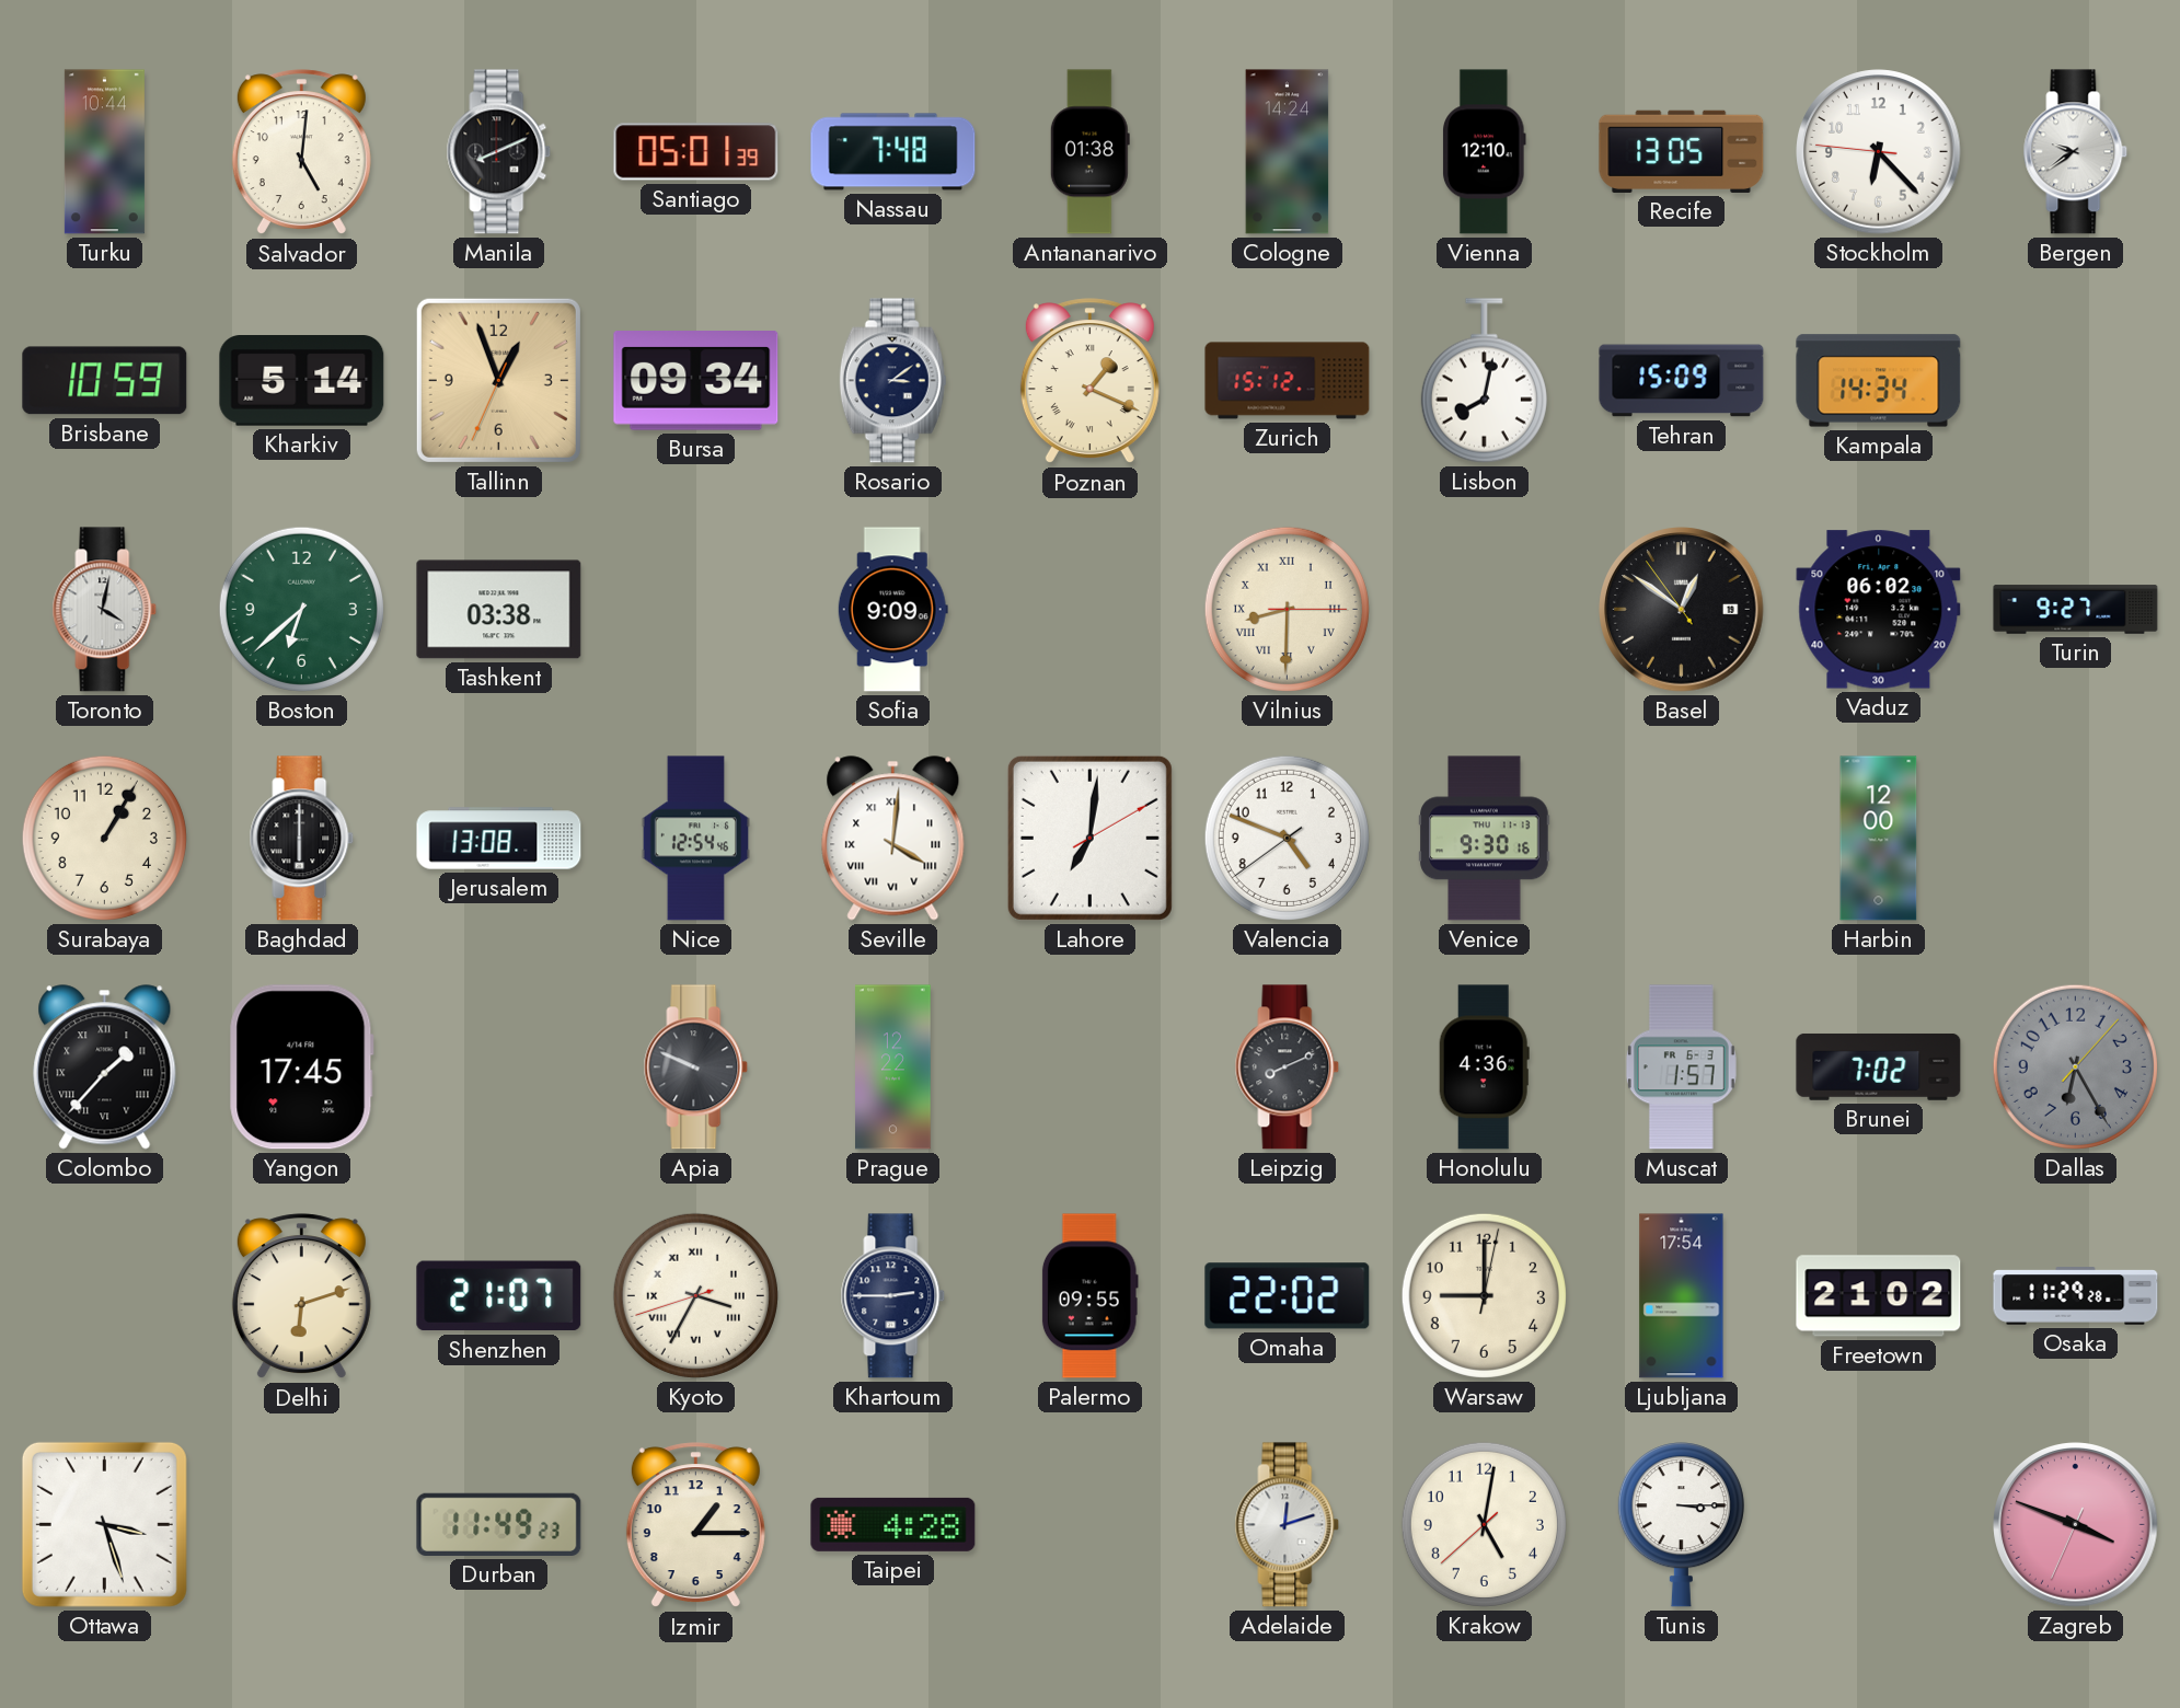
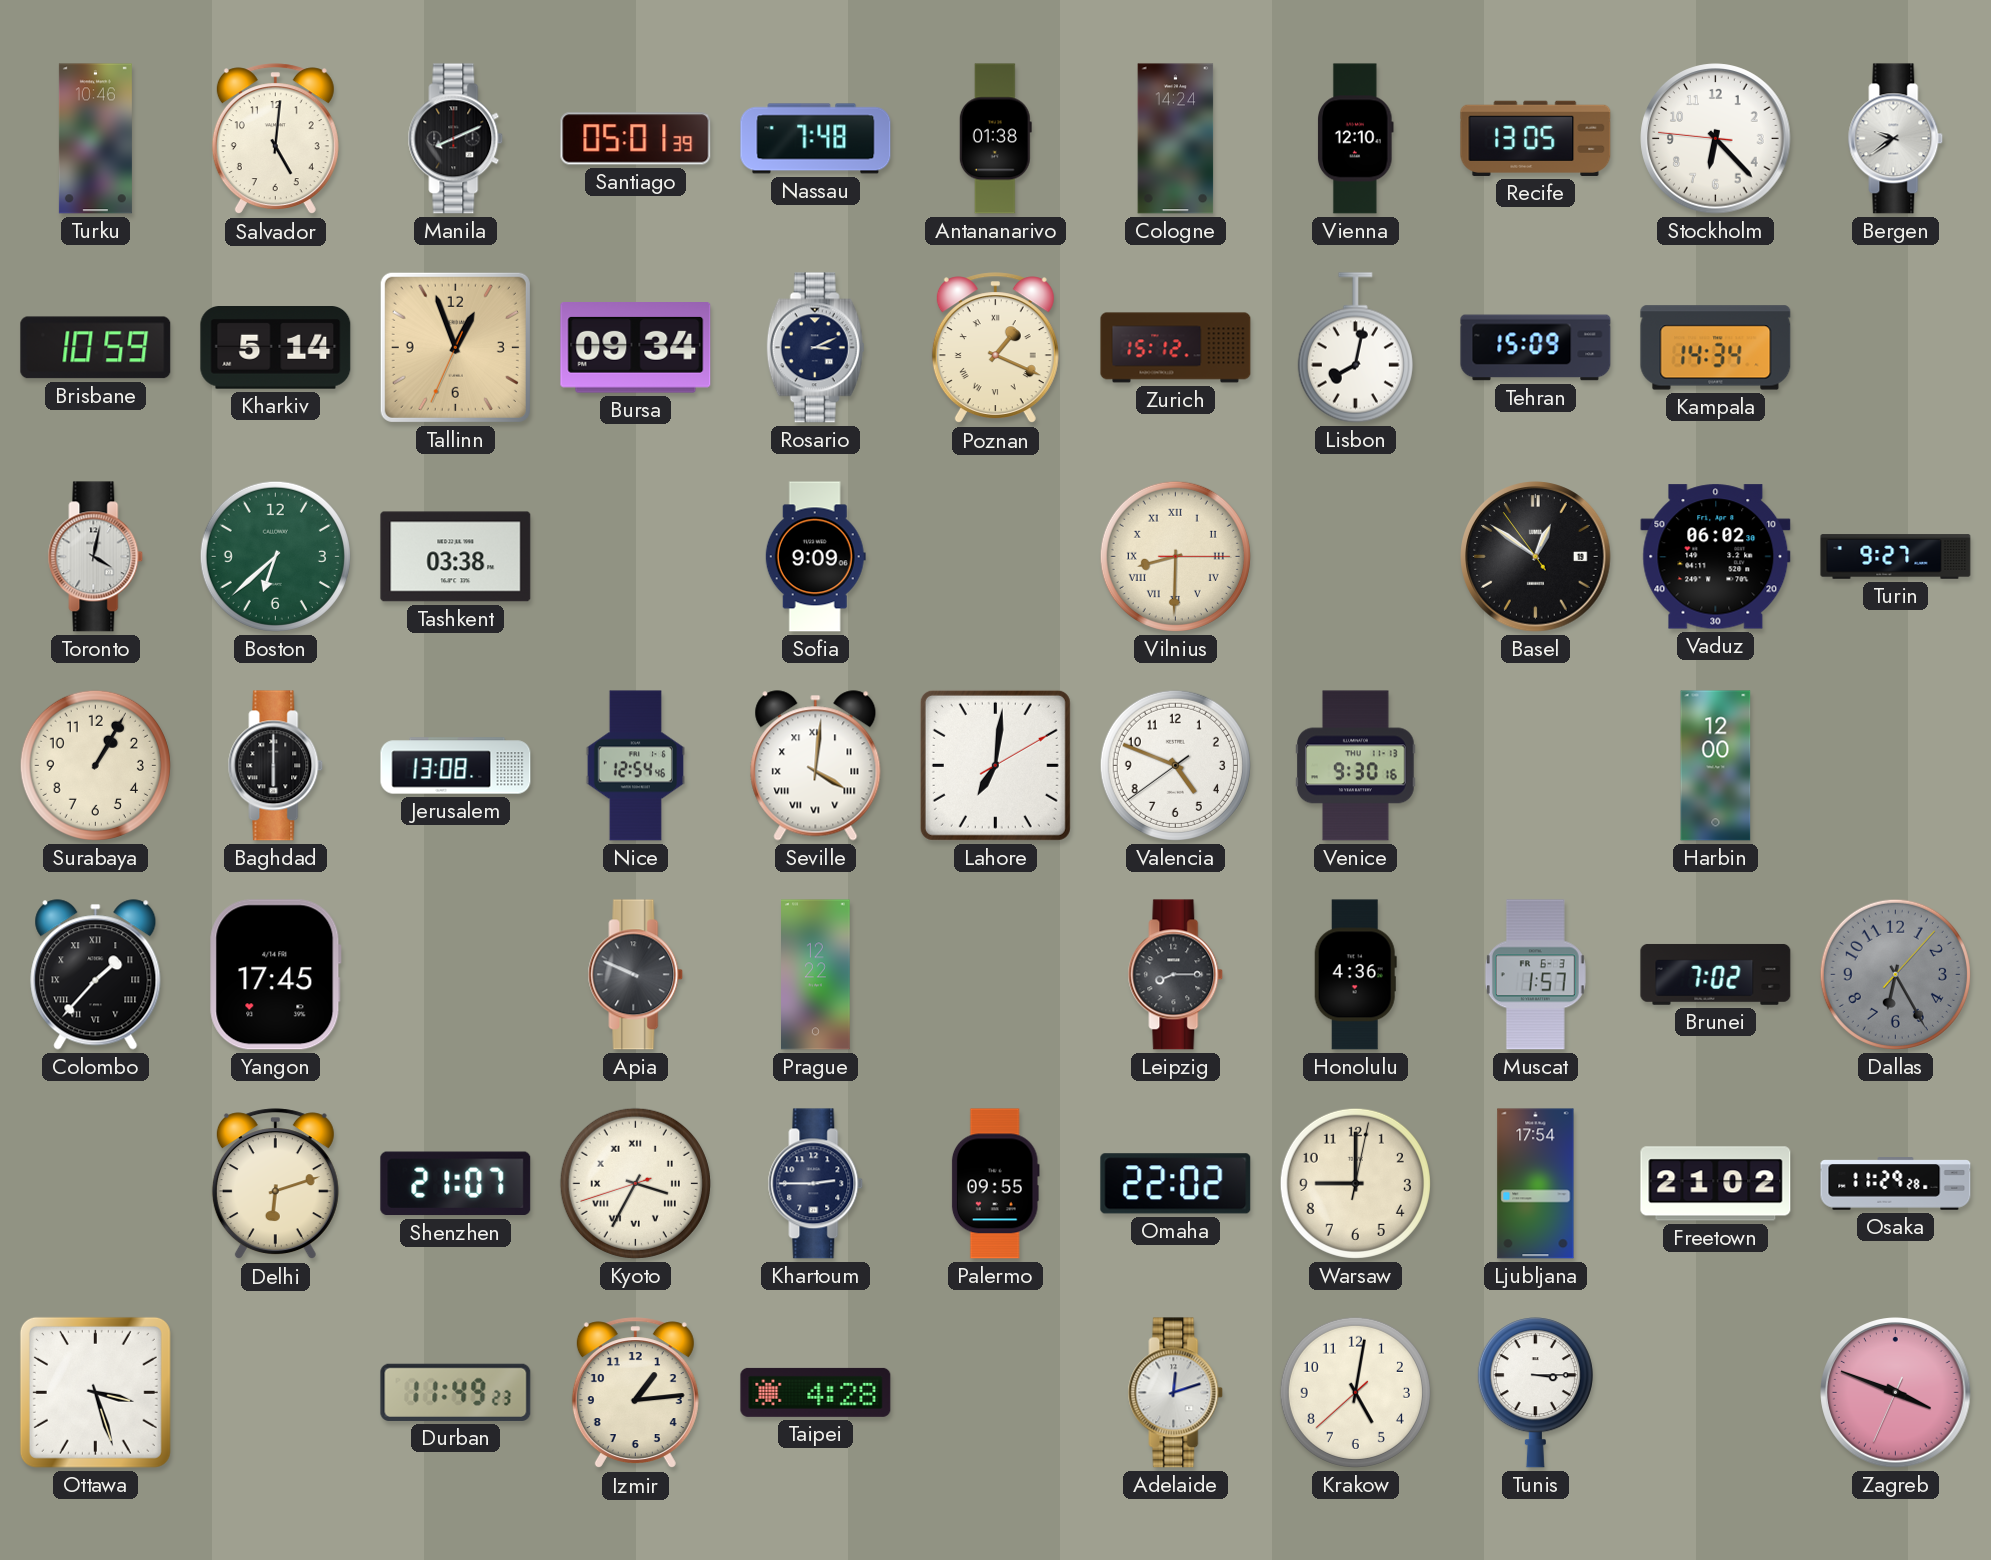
Turku: 10:44 -> 10:46 (95, 139)
Rosario: 3:09 -> 3:11 (815, 348)
Leipzig: 8:11 -> 8:15 (1176, 975)
Izmir: 1:15 -> 1:14 (635, 1393)
